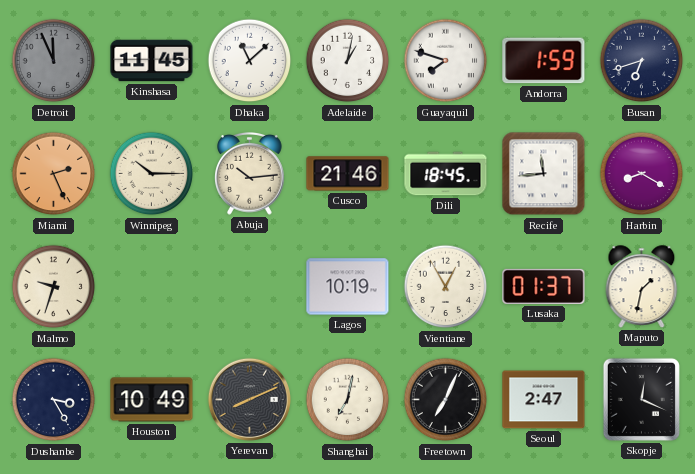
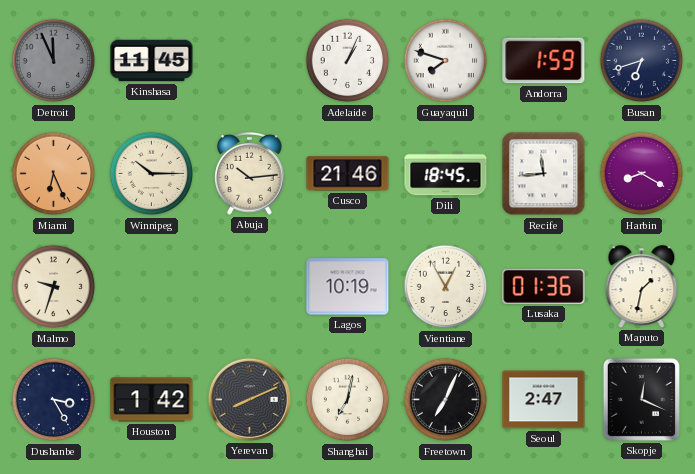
Dhaka: 11:08 -> none (250, 61)
Adelaide: 1:02 -> 1:04 (348, 61)
Miami: 2:26 -> 6:26 (54, 174)
Lusaka: 01:37 -> 01:36 (544, 286)
Houston: 10:49 -> 1:42 (152, 400)
